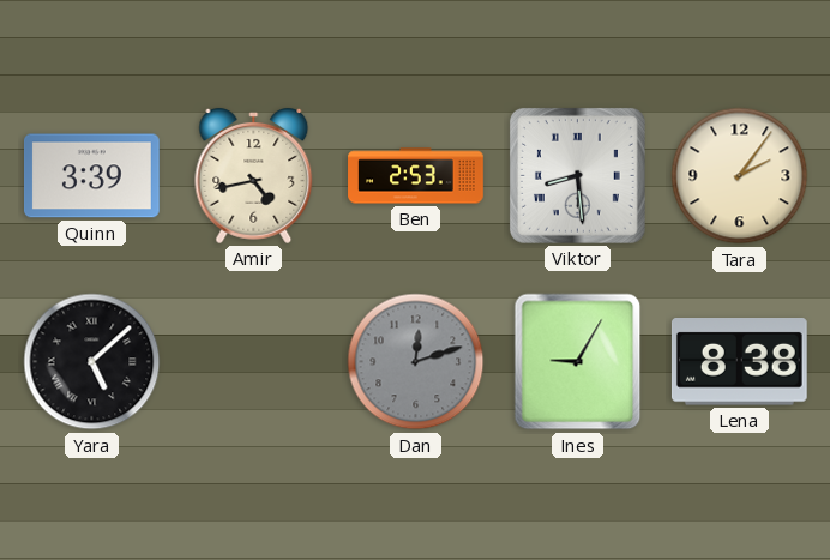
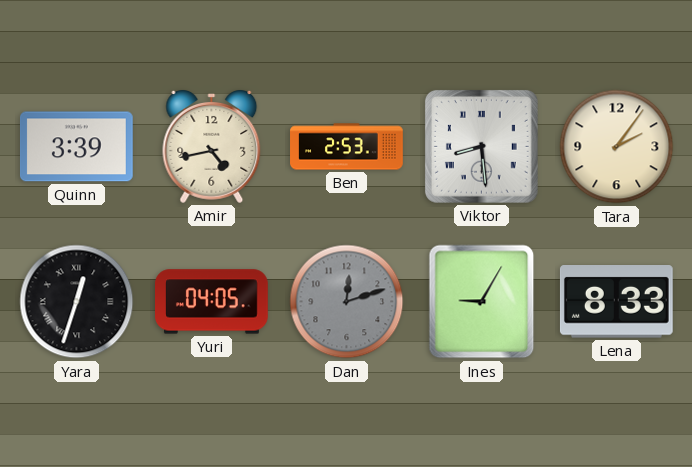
Yara: 5:08 -> 12:33 (77, 302)
Yuri: none -> 04:05 (212, 302)
Lena: 8:38 -> 8:33 (616, 302)
